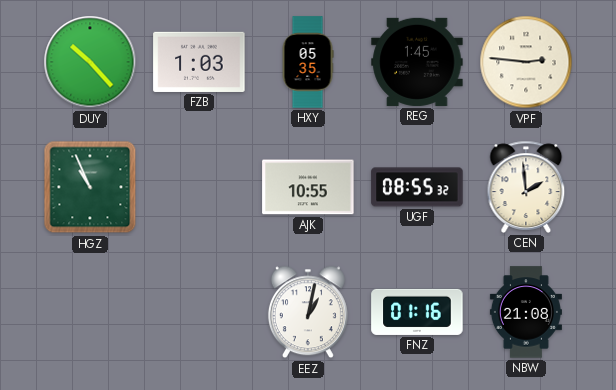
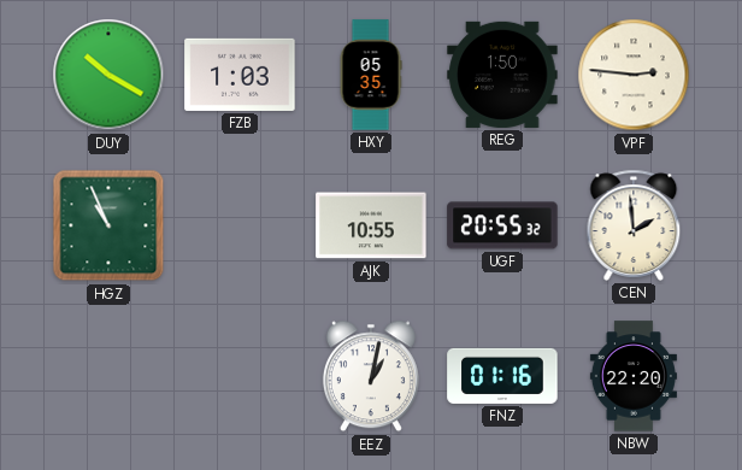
DUY: 10:23 -> 10:20 (108, 75)
REG: 1:45 -> 1:50 (502, 75)
UGF: 08:55 -> 20:55 (502, 225)
NBW: 21:08 -> 22:20 (634, 376)
